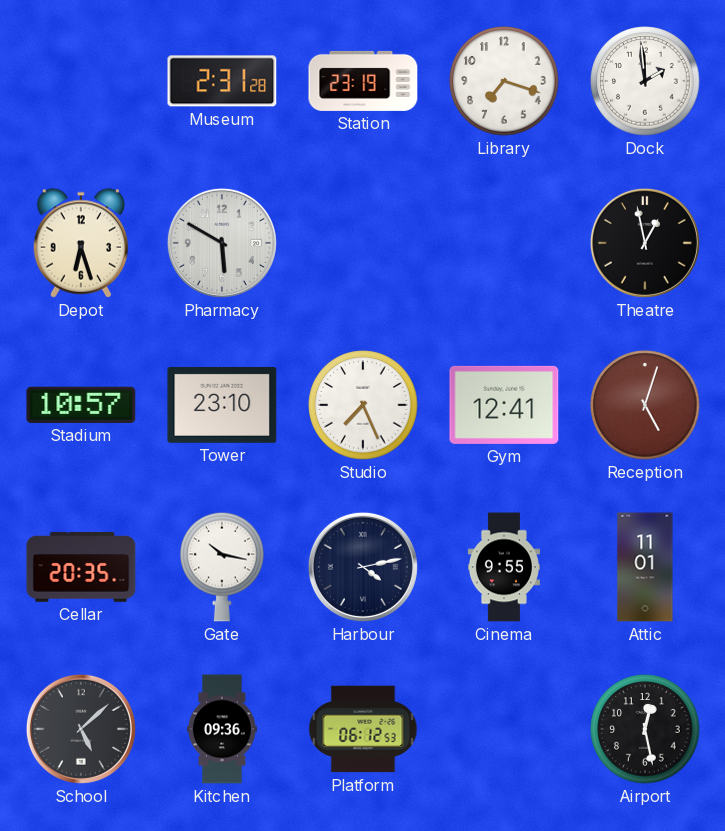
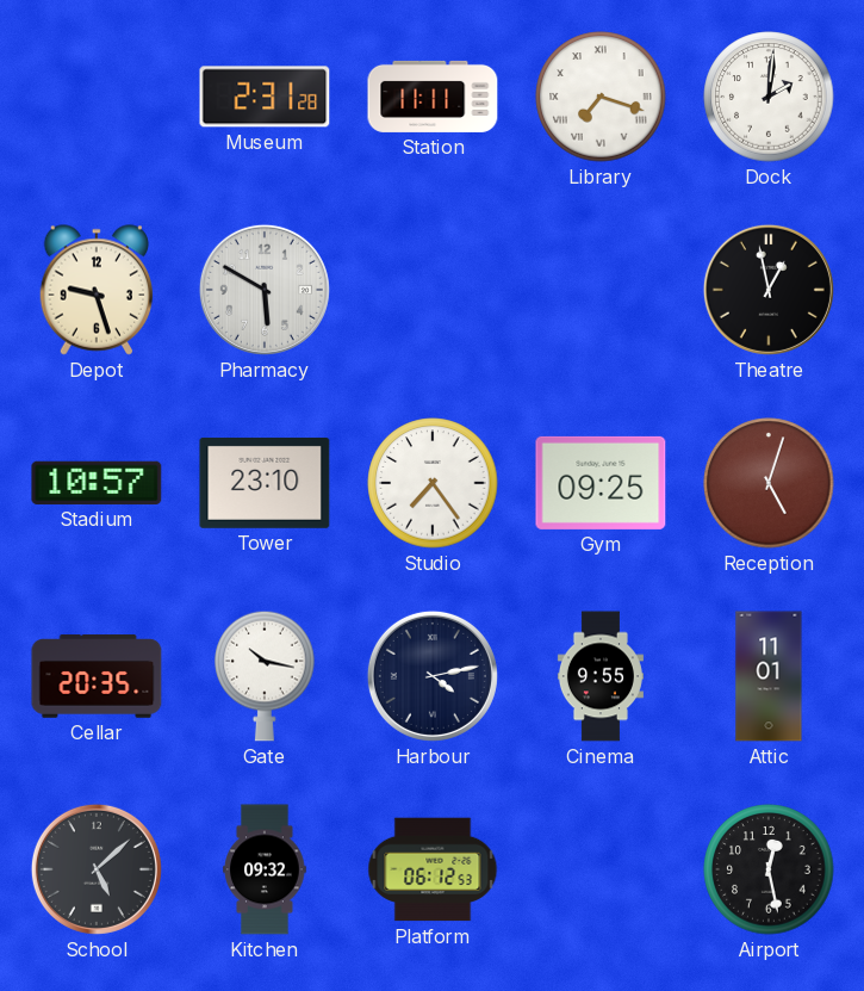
Station: 23:19 -> 11:11 (433, 97)
Library numerals: Arabic -> Roman (601, 97)
Dock: 1:59 -> 2:01 (769, 97)
Depot: 6:27 -> 9:27 (97, 290)
Studio: 7:26 -> 7:24 (433, 483)
Gym: 12:41 -> 09:25 (601, 483)
Kitchen: 09:36 -> 09:32 (265, 869)
